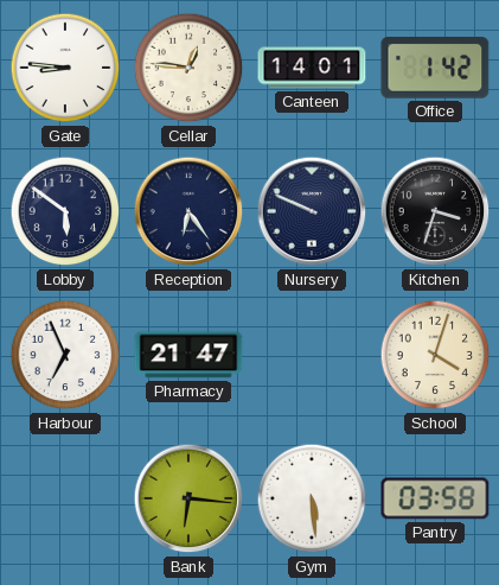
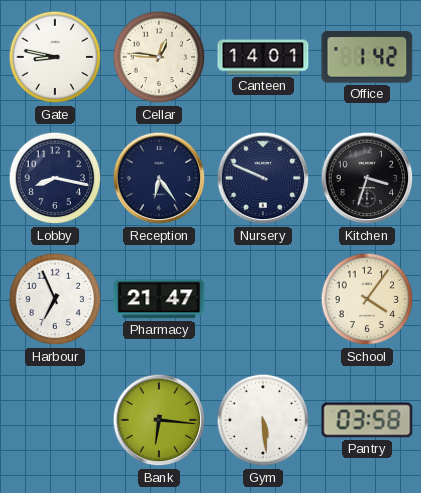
Gate: 8:46 -> 8:47 (55, 57)
Lobby: 5:51 -> 8:17 (55, 178)
School: 4:03 -> 4:06 (367, 299)
